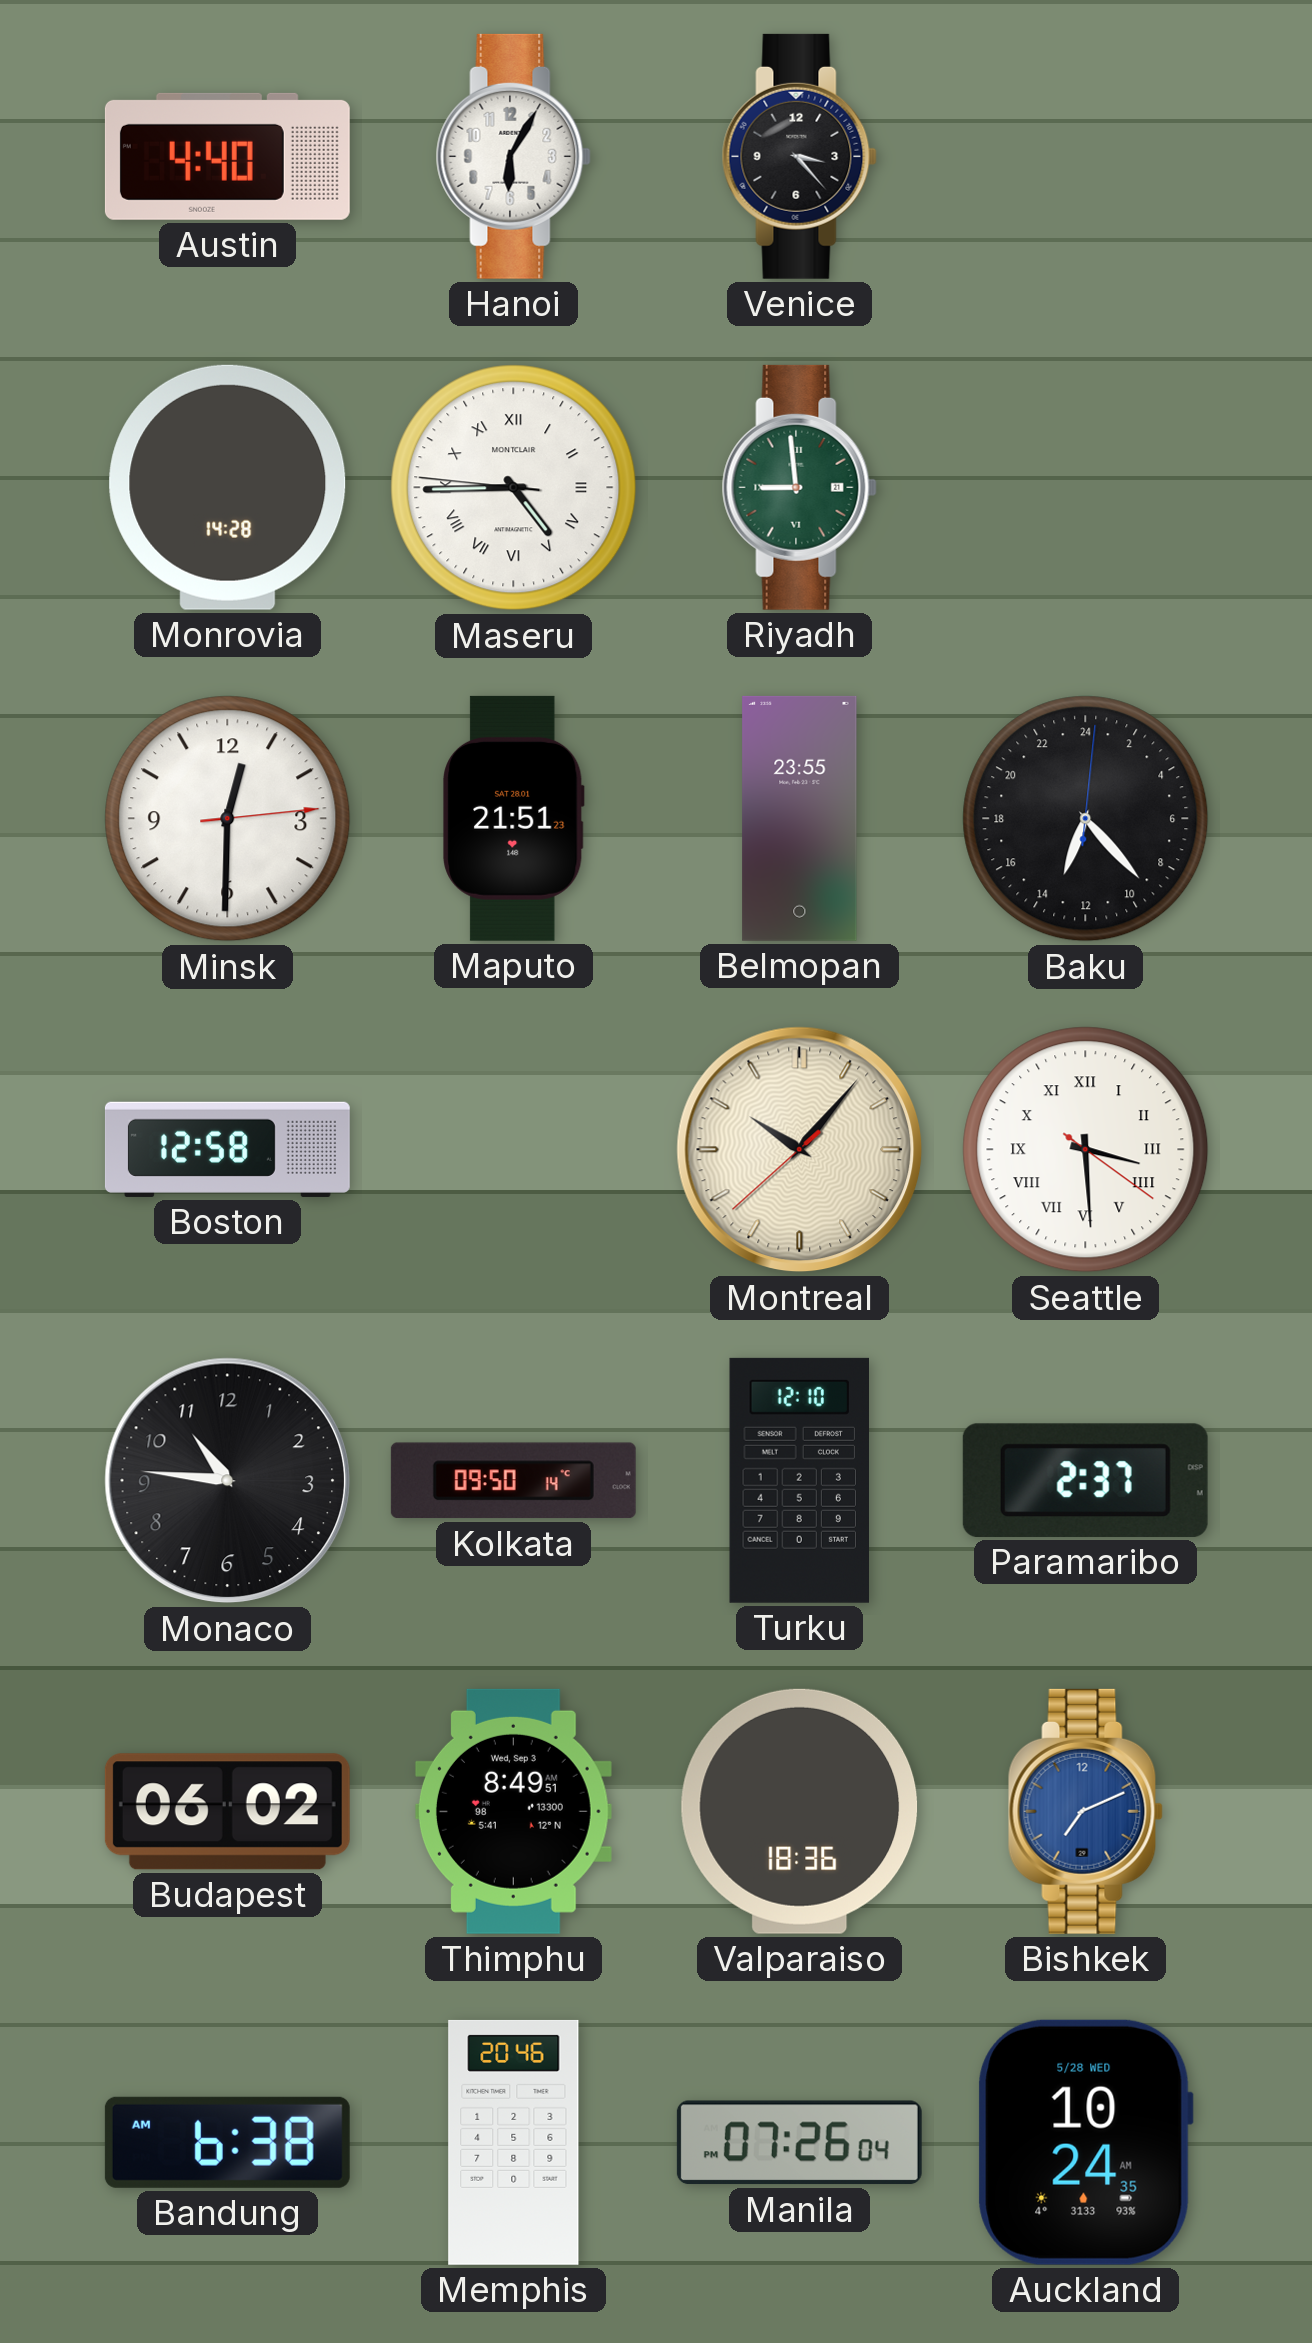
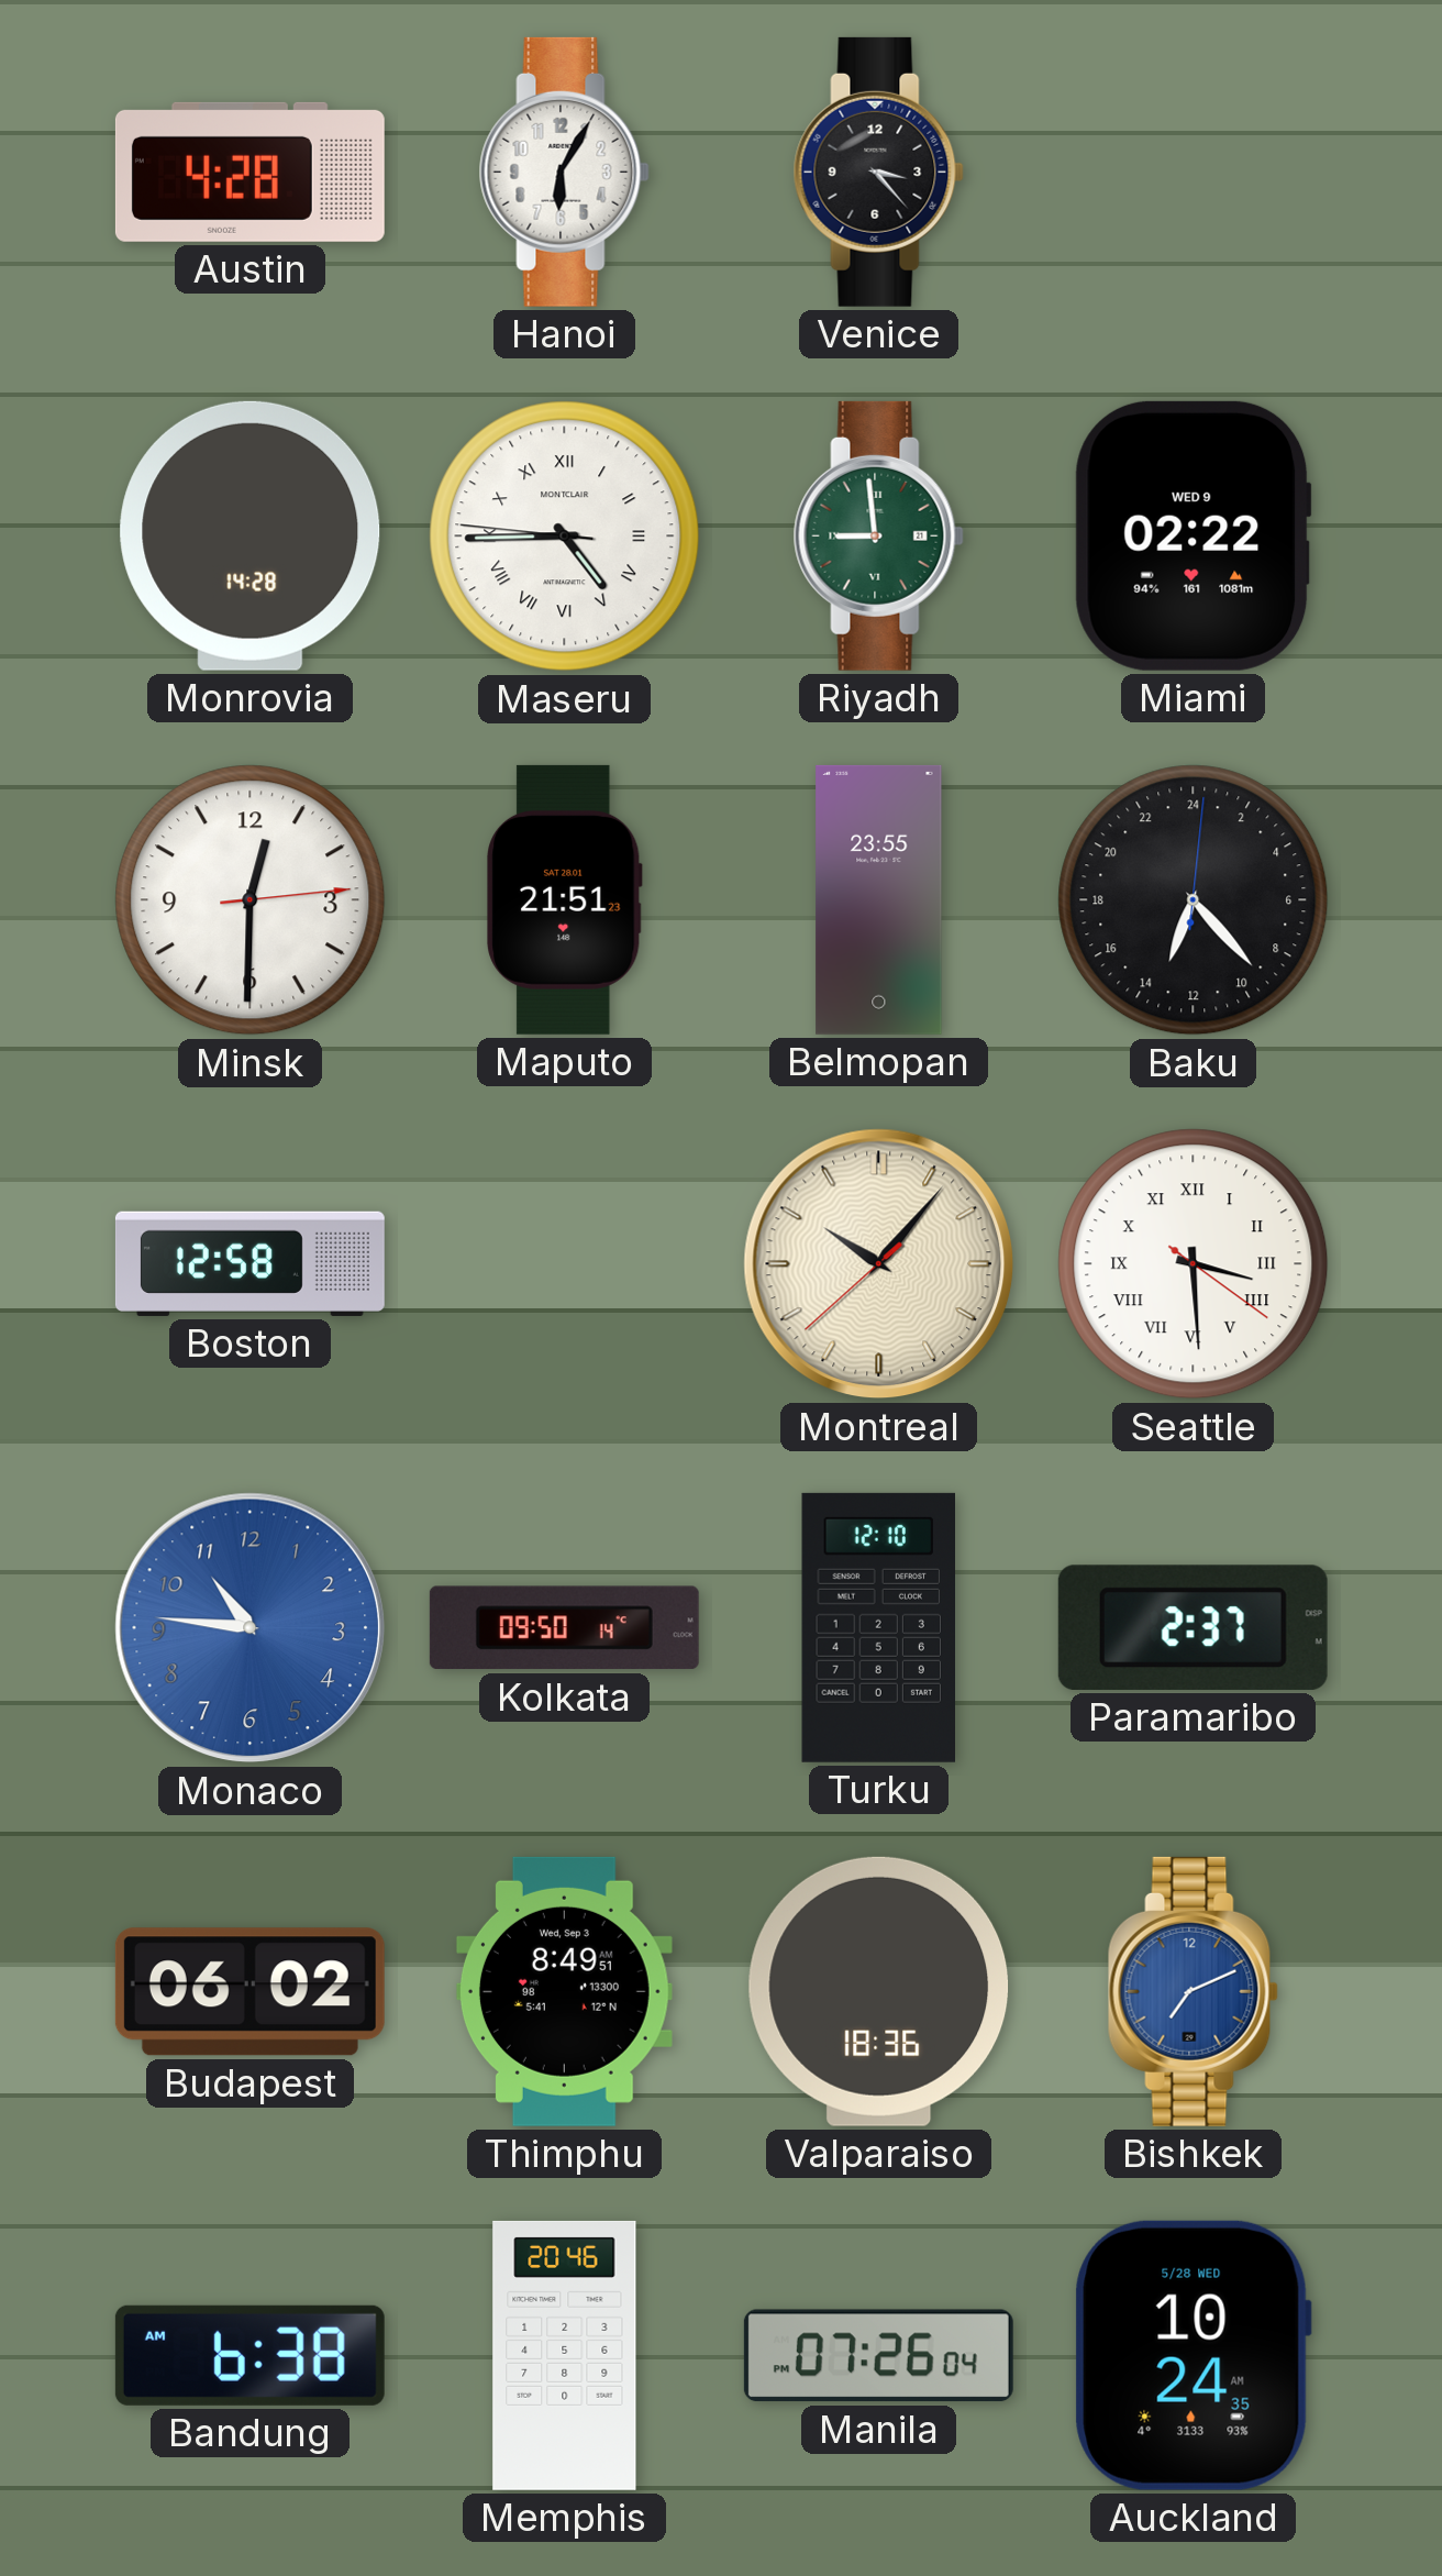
Austin: 4:40 -> 4:28 (249, 172)
Miami: none -> 02:22 (1193, 535)
Monaco dial: black -> blue (251, 1628)
